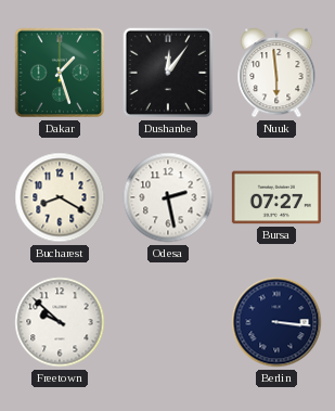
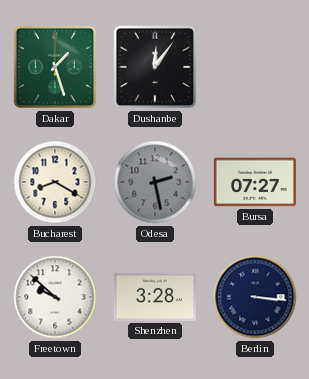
Nuuk: 5:59 -> none (276, 73)
Odesa dial: white -> grey (155, 182)
Shenzhen: none -> 3:28 (155, 297)
